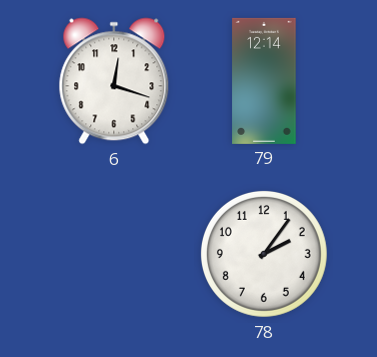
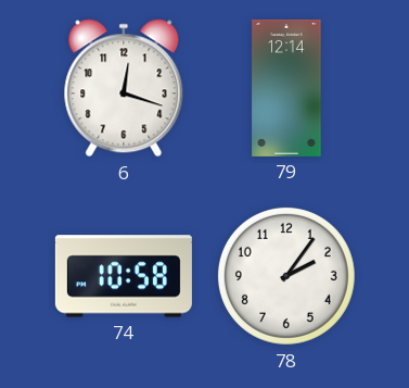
74: none -> 10:58 (124, 276)
